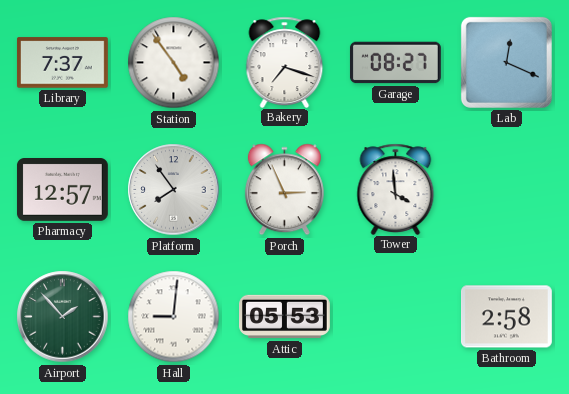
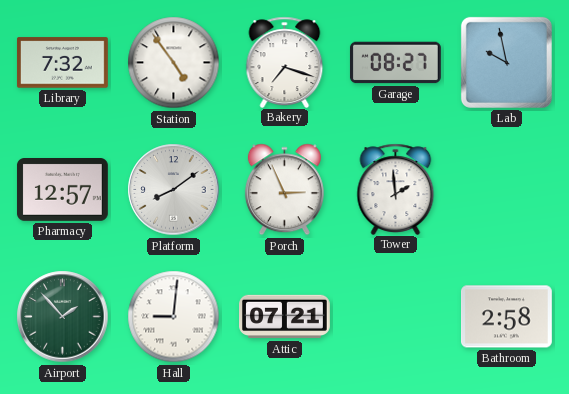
Library: 7:37 -> 7:32 (62, 63)
Lab: 12:19 -> 9:58 (506, 62)
Platform: 7:54 -> 8:09 (174, 190)
Tower: 3:59 -> 1:59 (396, 189)
Attic: 05:53 -> 07:21 (285, 317)
